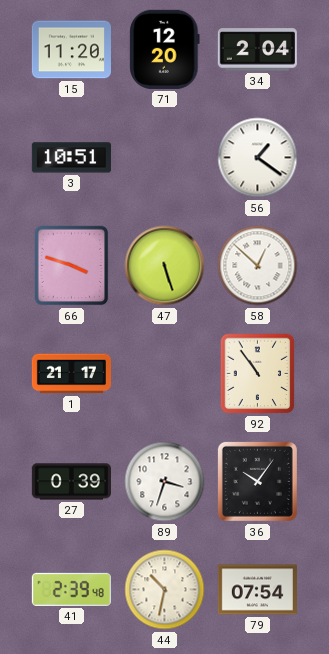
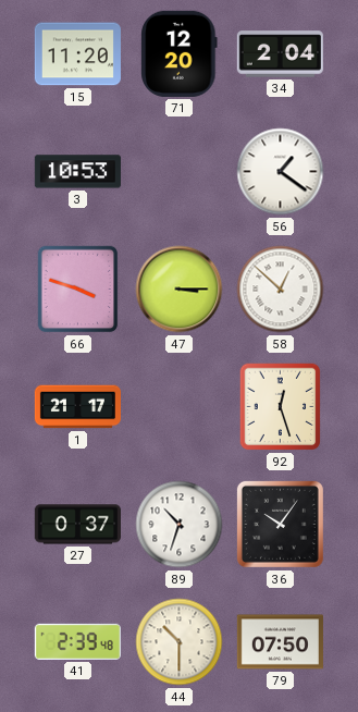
3: 10:51 -> 10:53 (77, 172)
47: 5:27 -> 3:15 (180, 290)
92: 10:54 -> 12:27 (281, 407)
27: 0:39 -> 0:37 (77, 525)
89: 3:33 -> 10:33 (180, 525)
44: 10:32 -> 10:30 (180, 642)
79: 07:54 -> 07:50 (280, 642)
